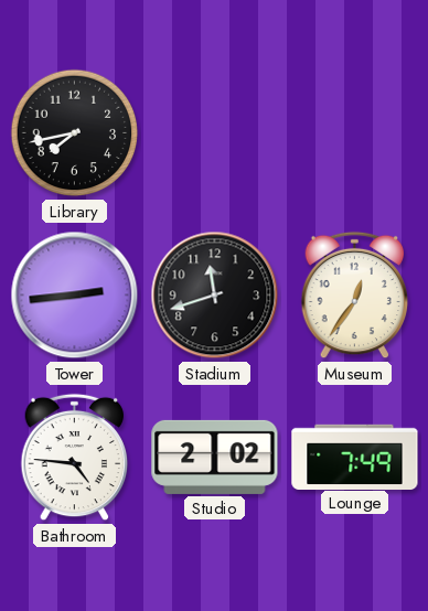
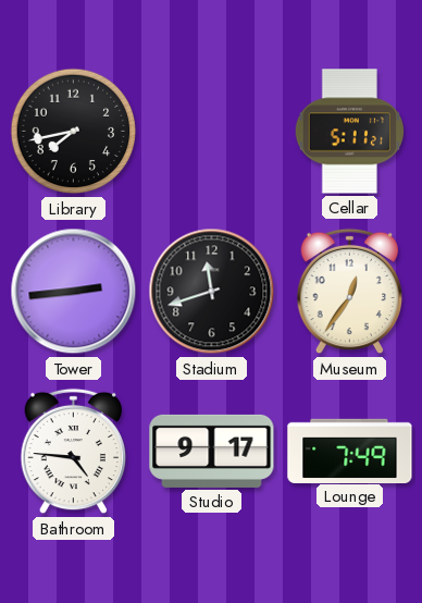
Cellar: none -> 5:11 (349, 132)
Studio: 2:02 -> 9:17 (212, 451)
